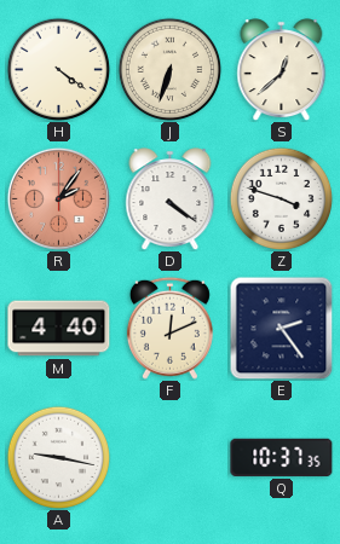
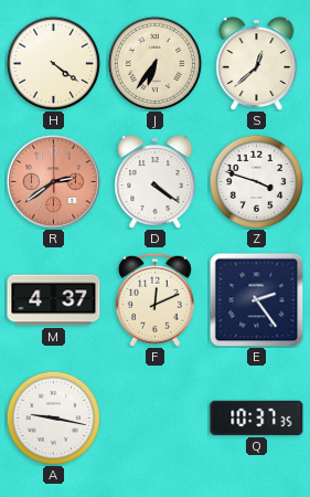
J: 6:33 -> 6:36 (154, 63)
R: 2:06 -> 2:39 (53, 181)
M: 4:40 -> 4:37 (54, 300)
